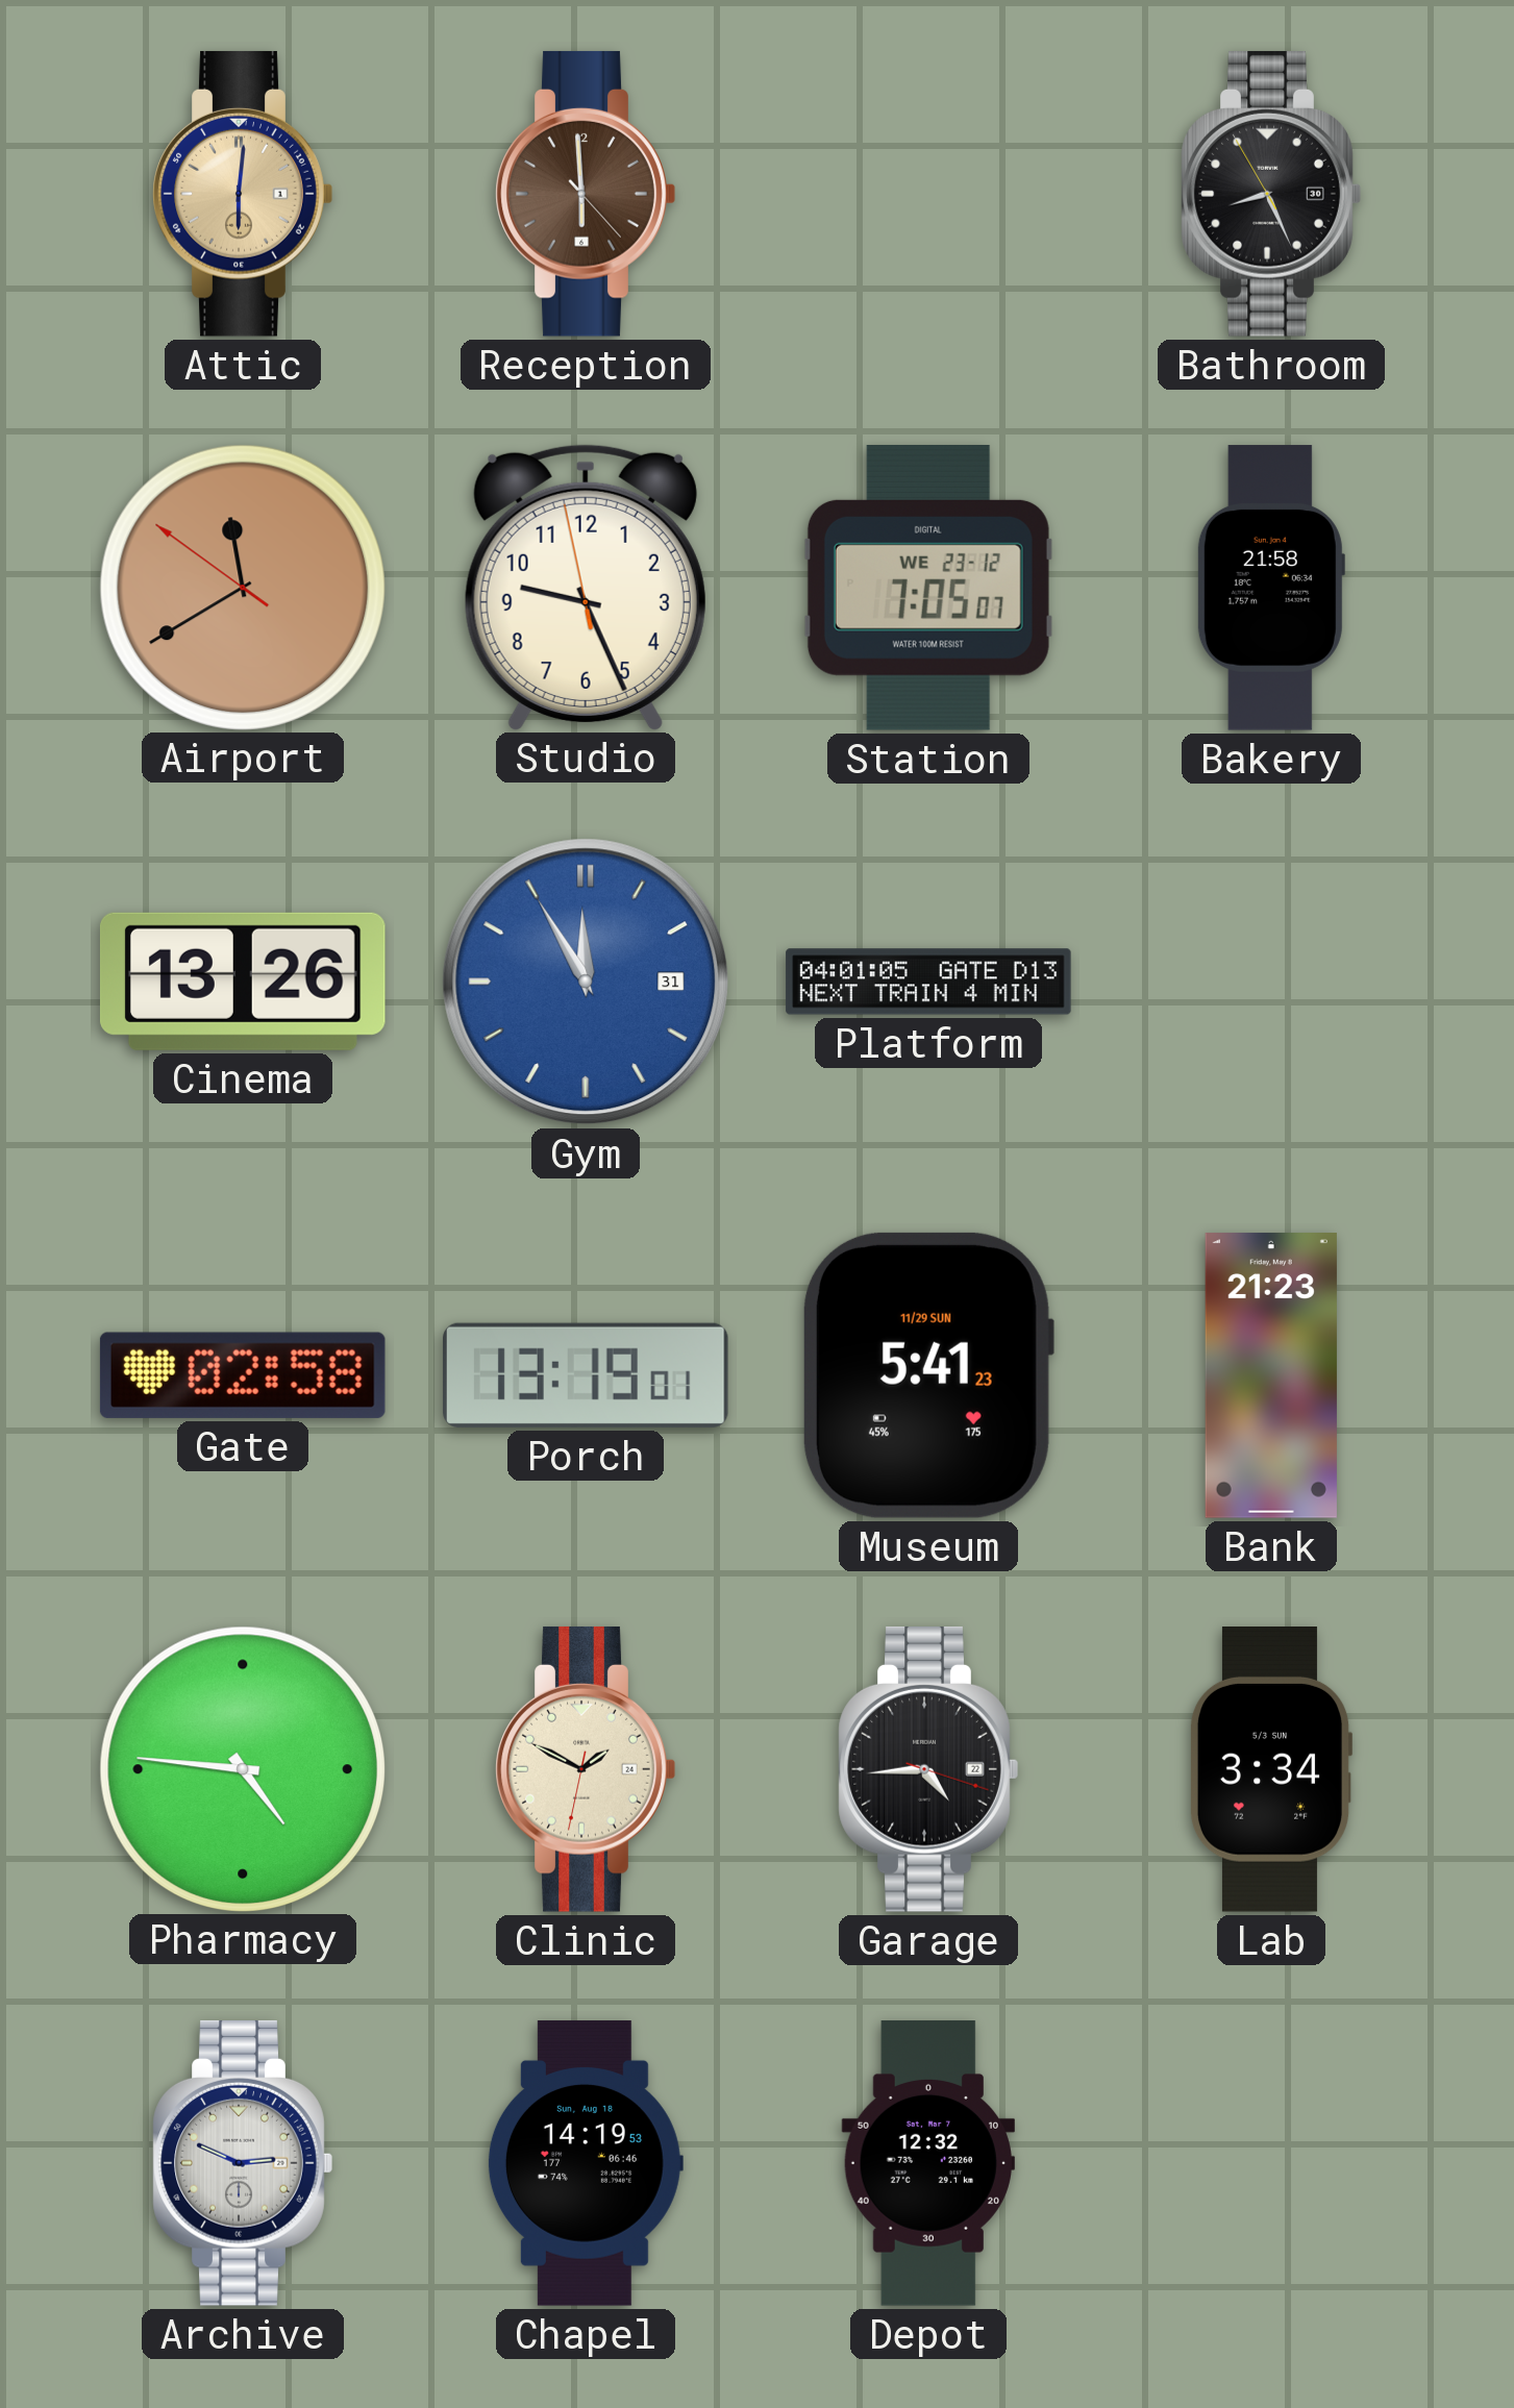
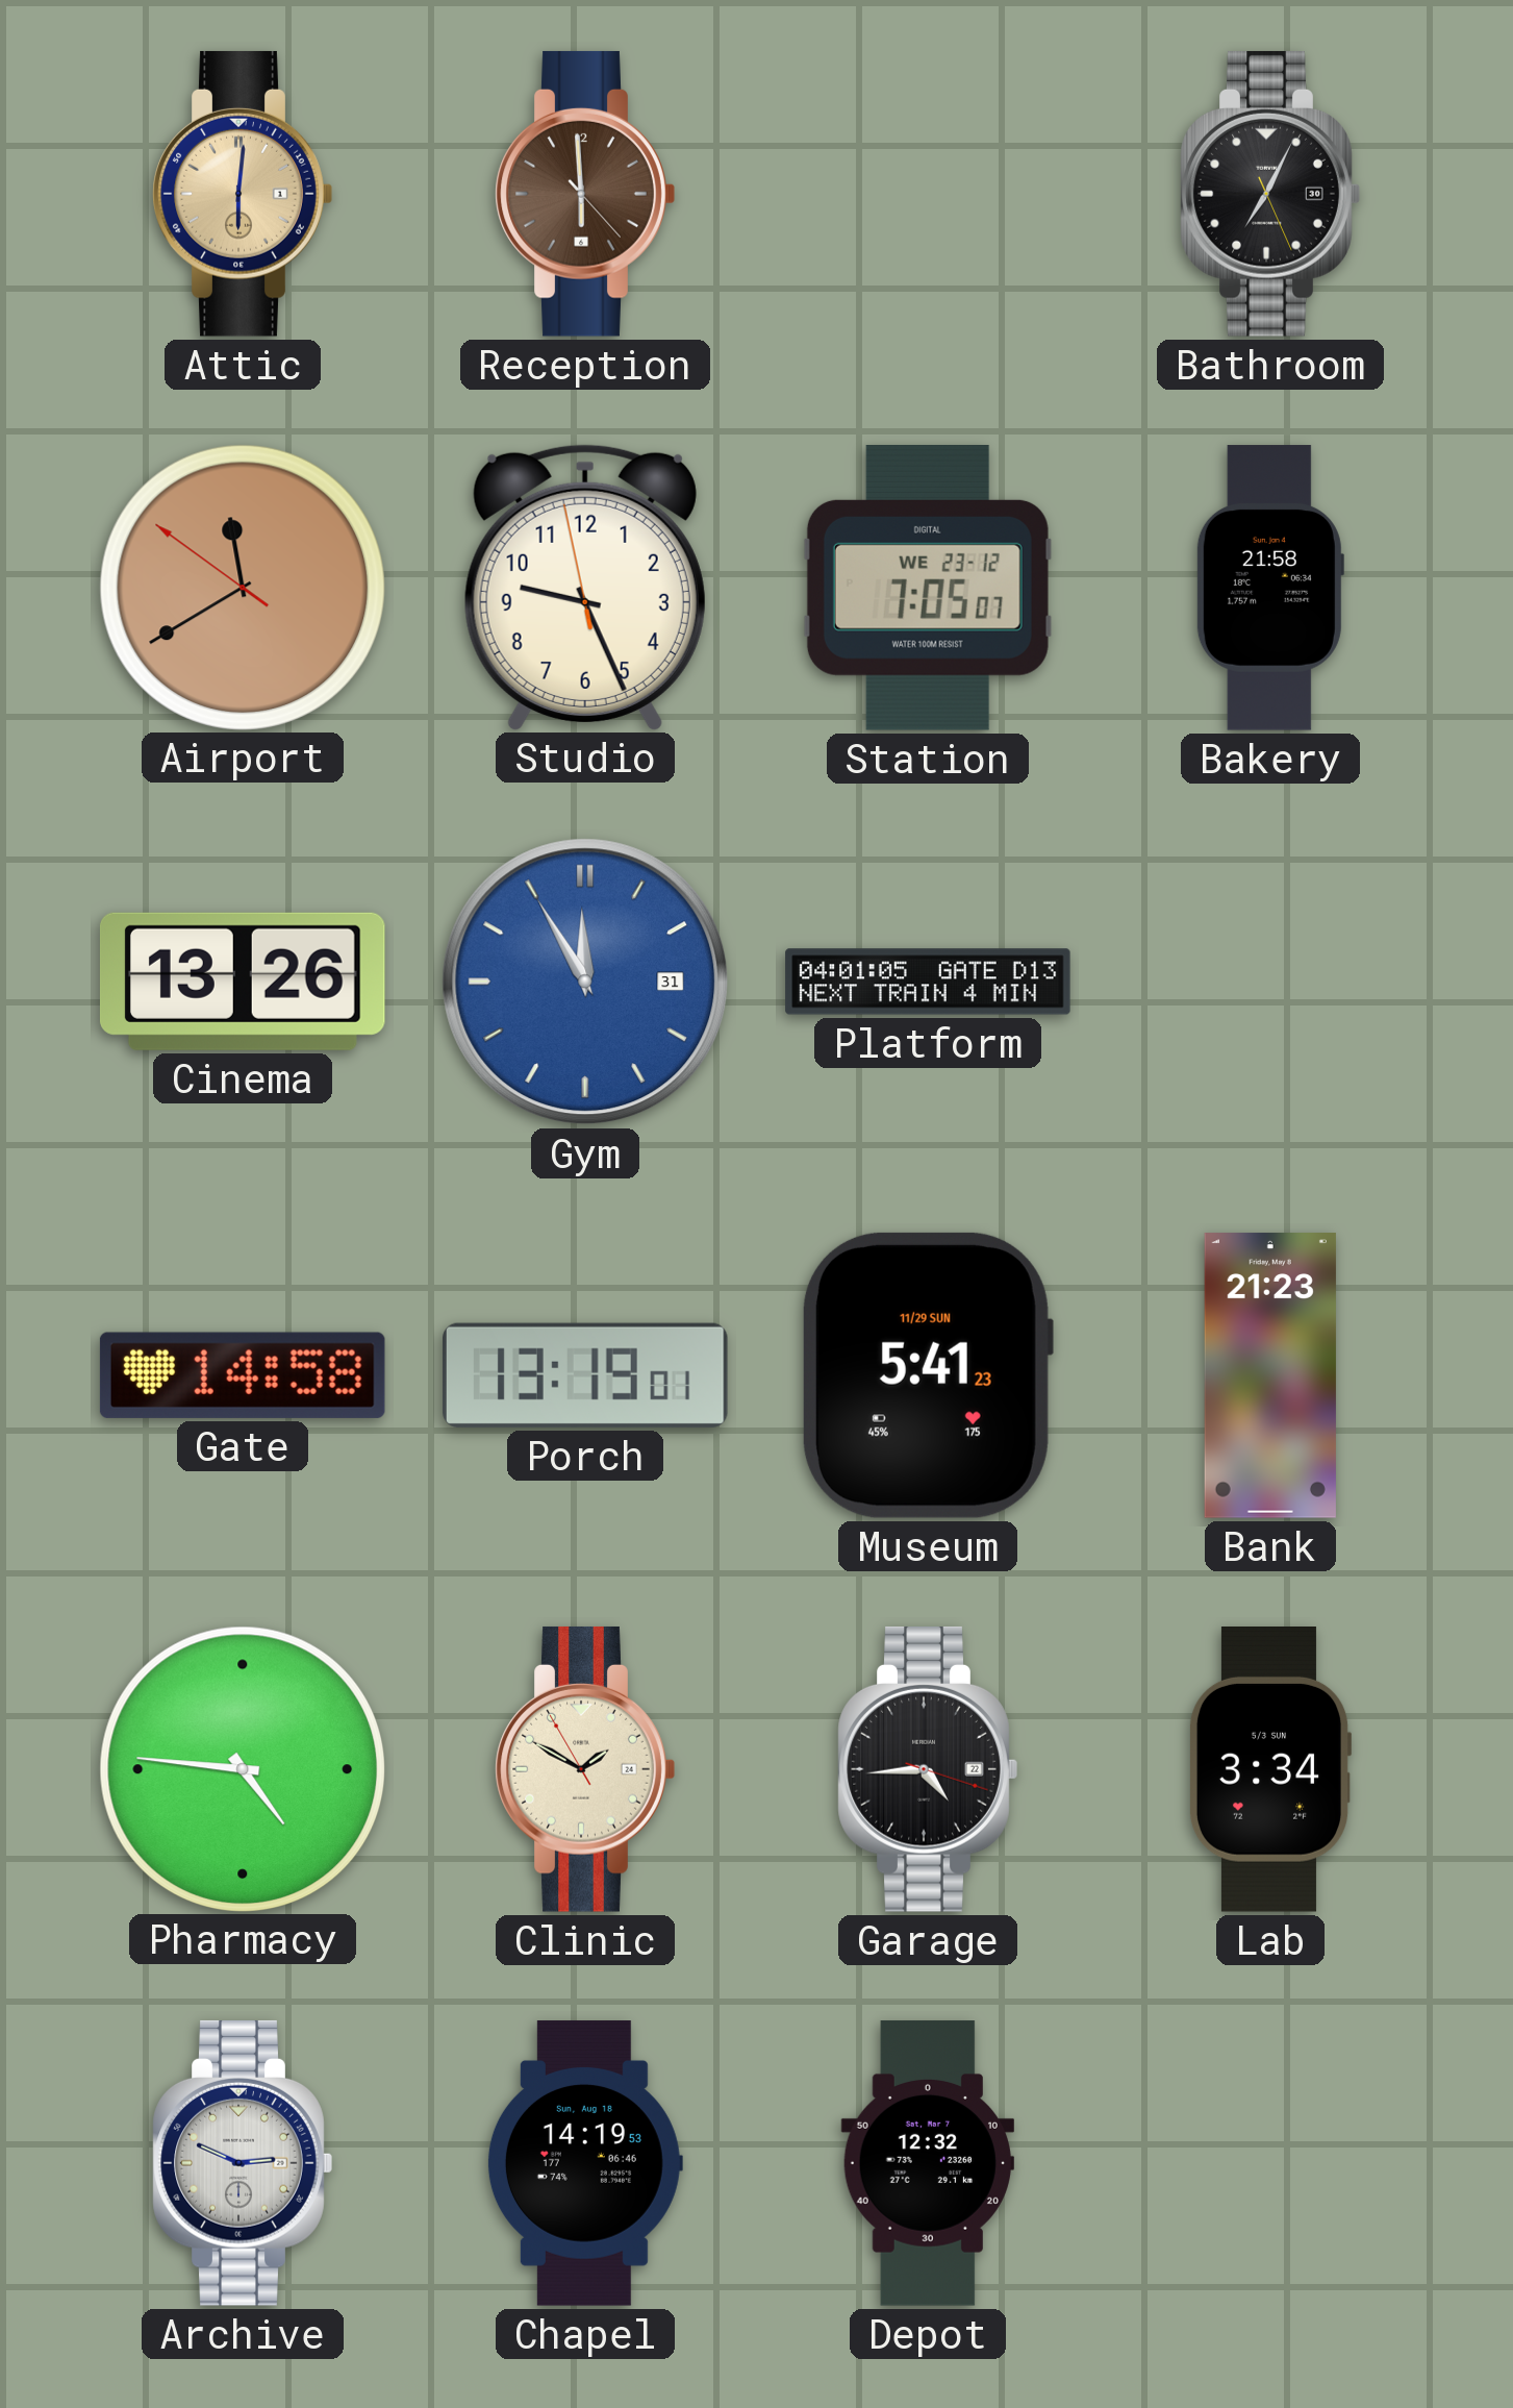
Bathroom: 8:25 -> 7:04 (1270, 194)
Gate: 02:58 -> 14:58 (243, 1375)
Clinic: 1:49:32 -> 1:49:55 (585, 1769)
